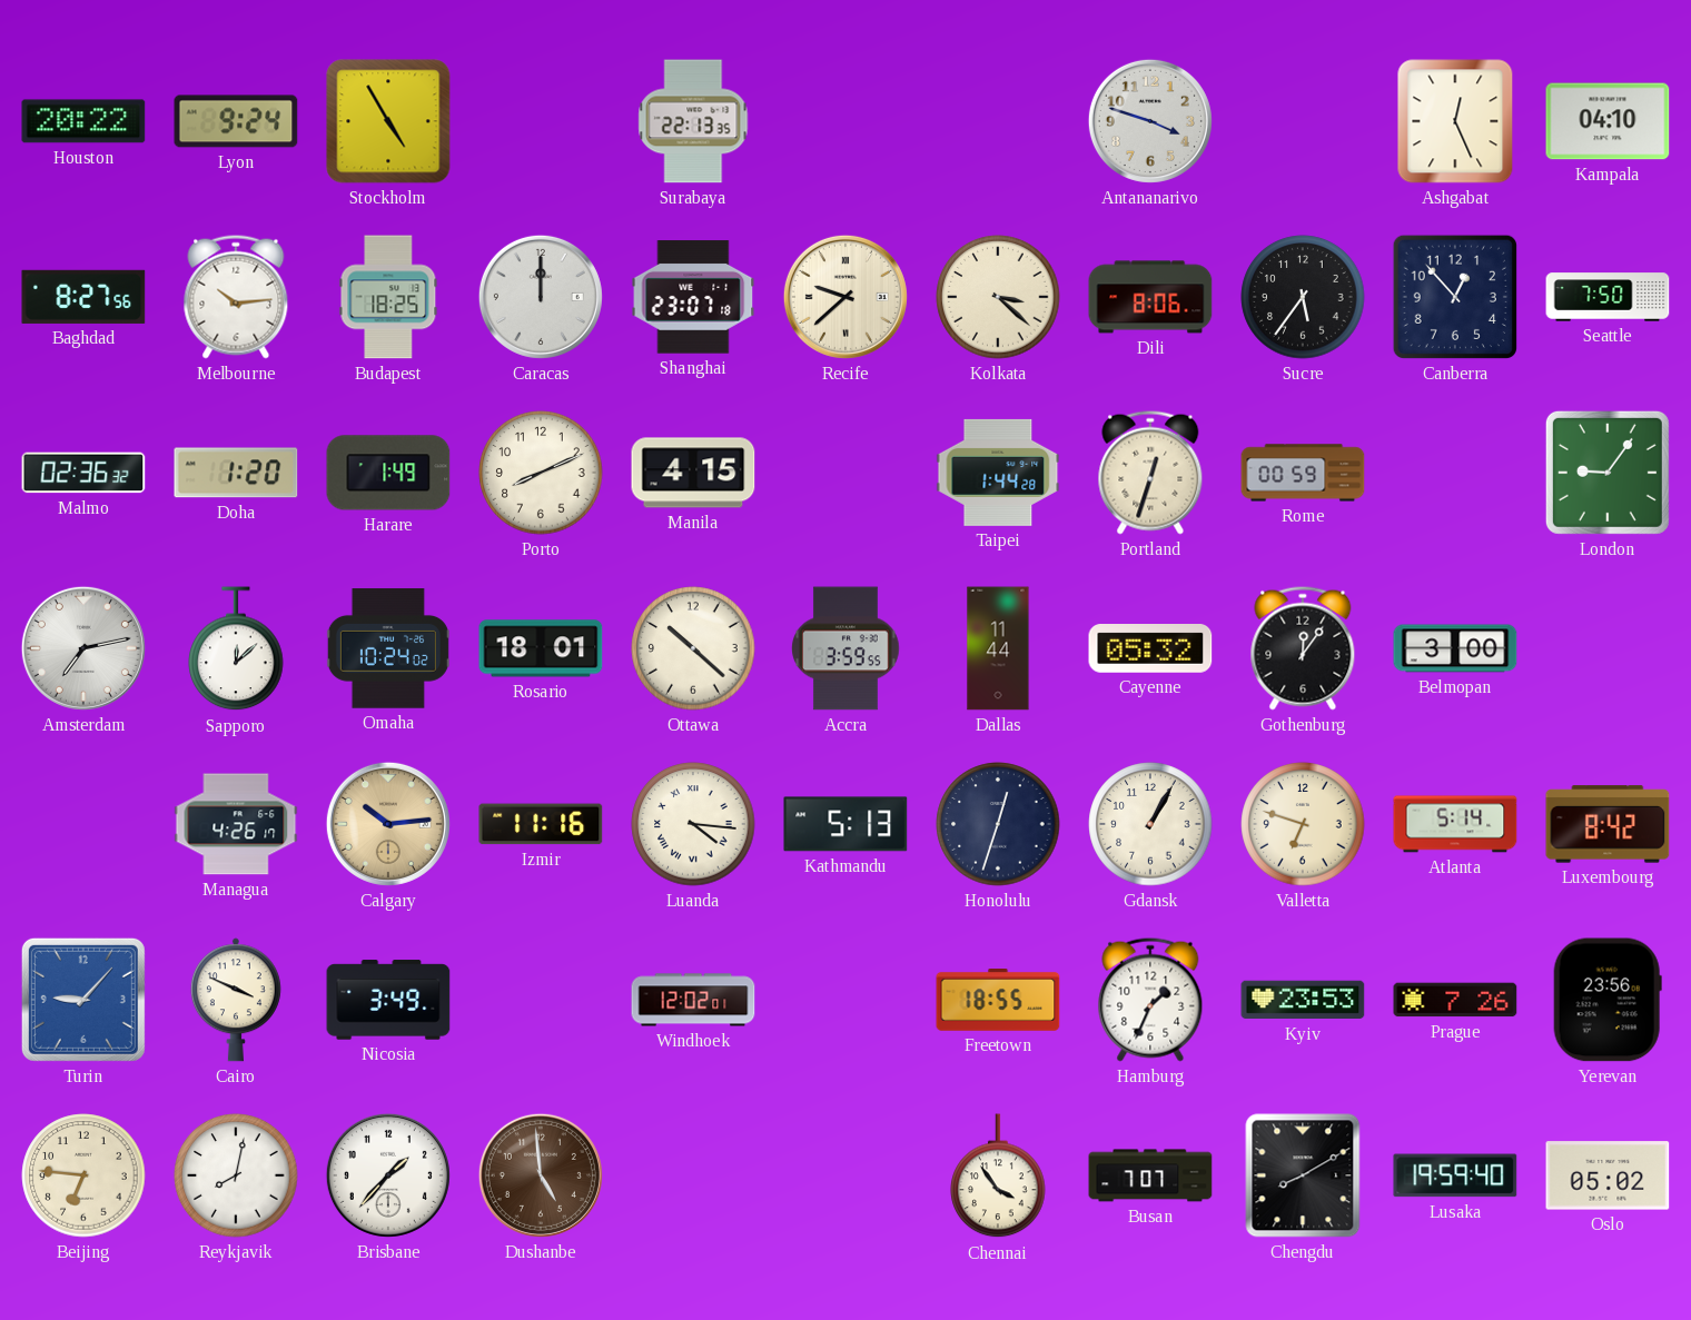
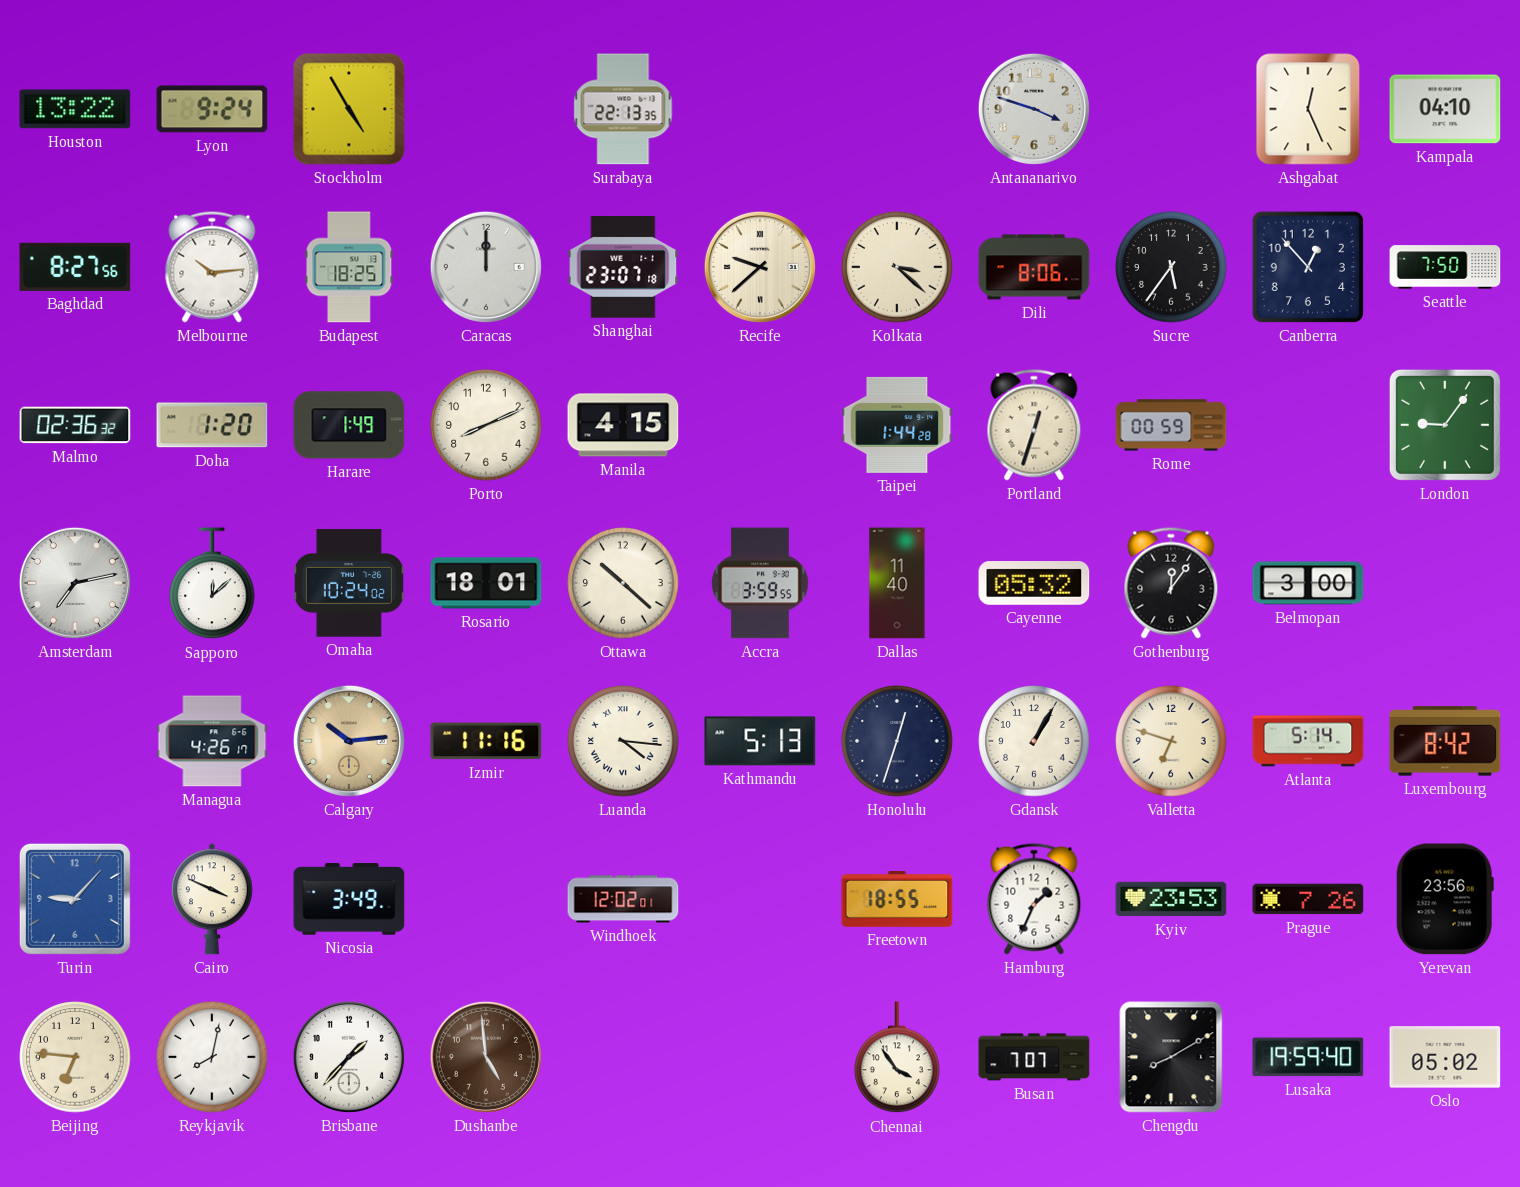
Houston: 20:22 -> 13:22 (75, 109)
Dallas: 11:44 -> 11:40 (897, 583)
